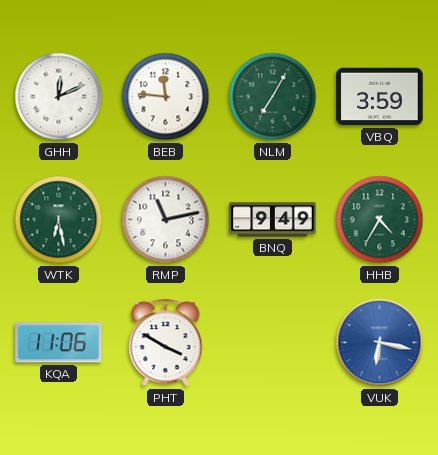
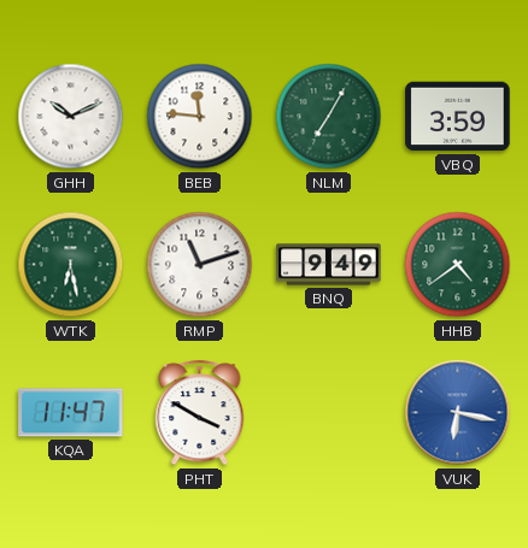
GHH: 12:11 -> 10:11 (71, 117)
RMP: 11:13 -> 11:12 (200, 265)
HHB: 4:35 -> 4:39 (458, 265)
KQA: 11:06 -> 11:47 (71, 413)
